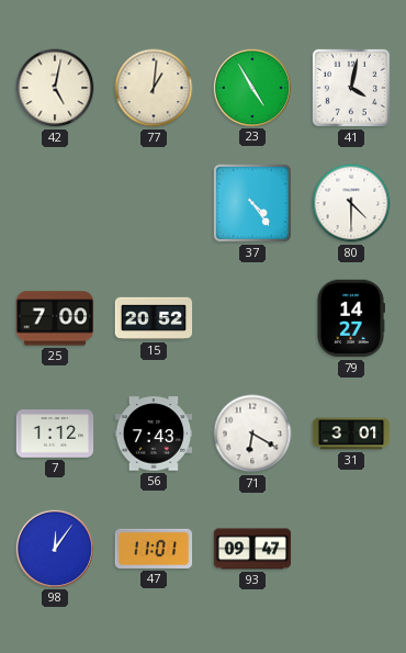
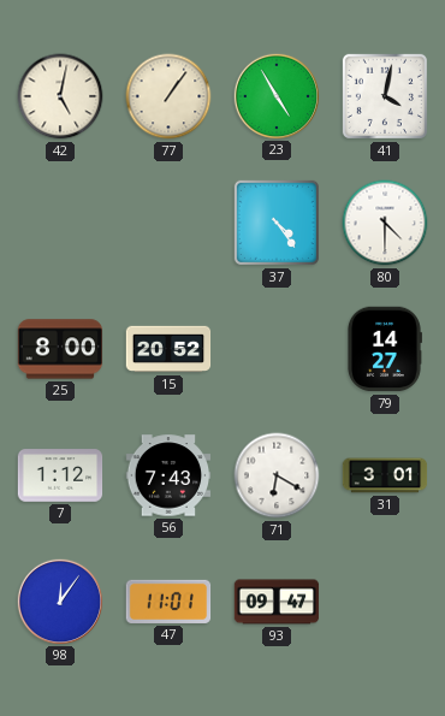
77: 1:01 -> 1:06 (168, 96)
25: 7:00 -> 8:00 (60, 349)
